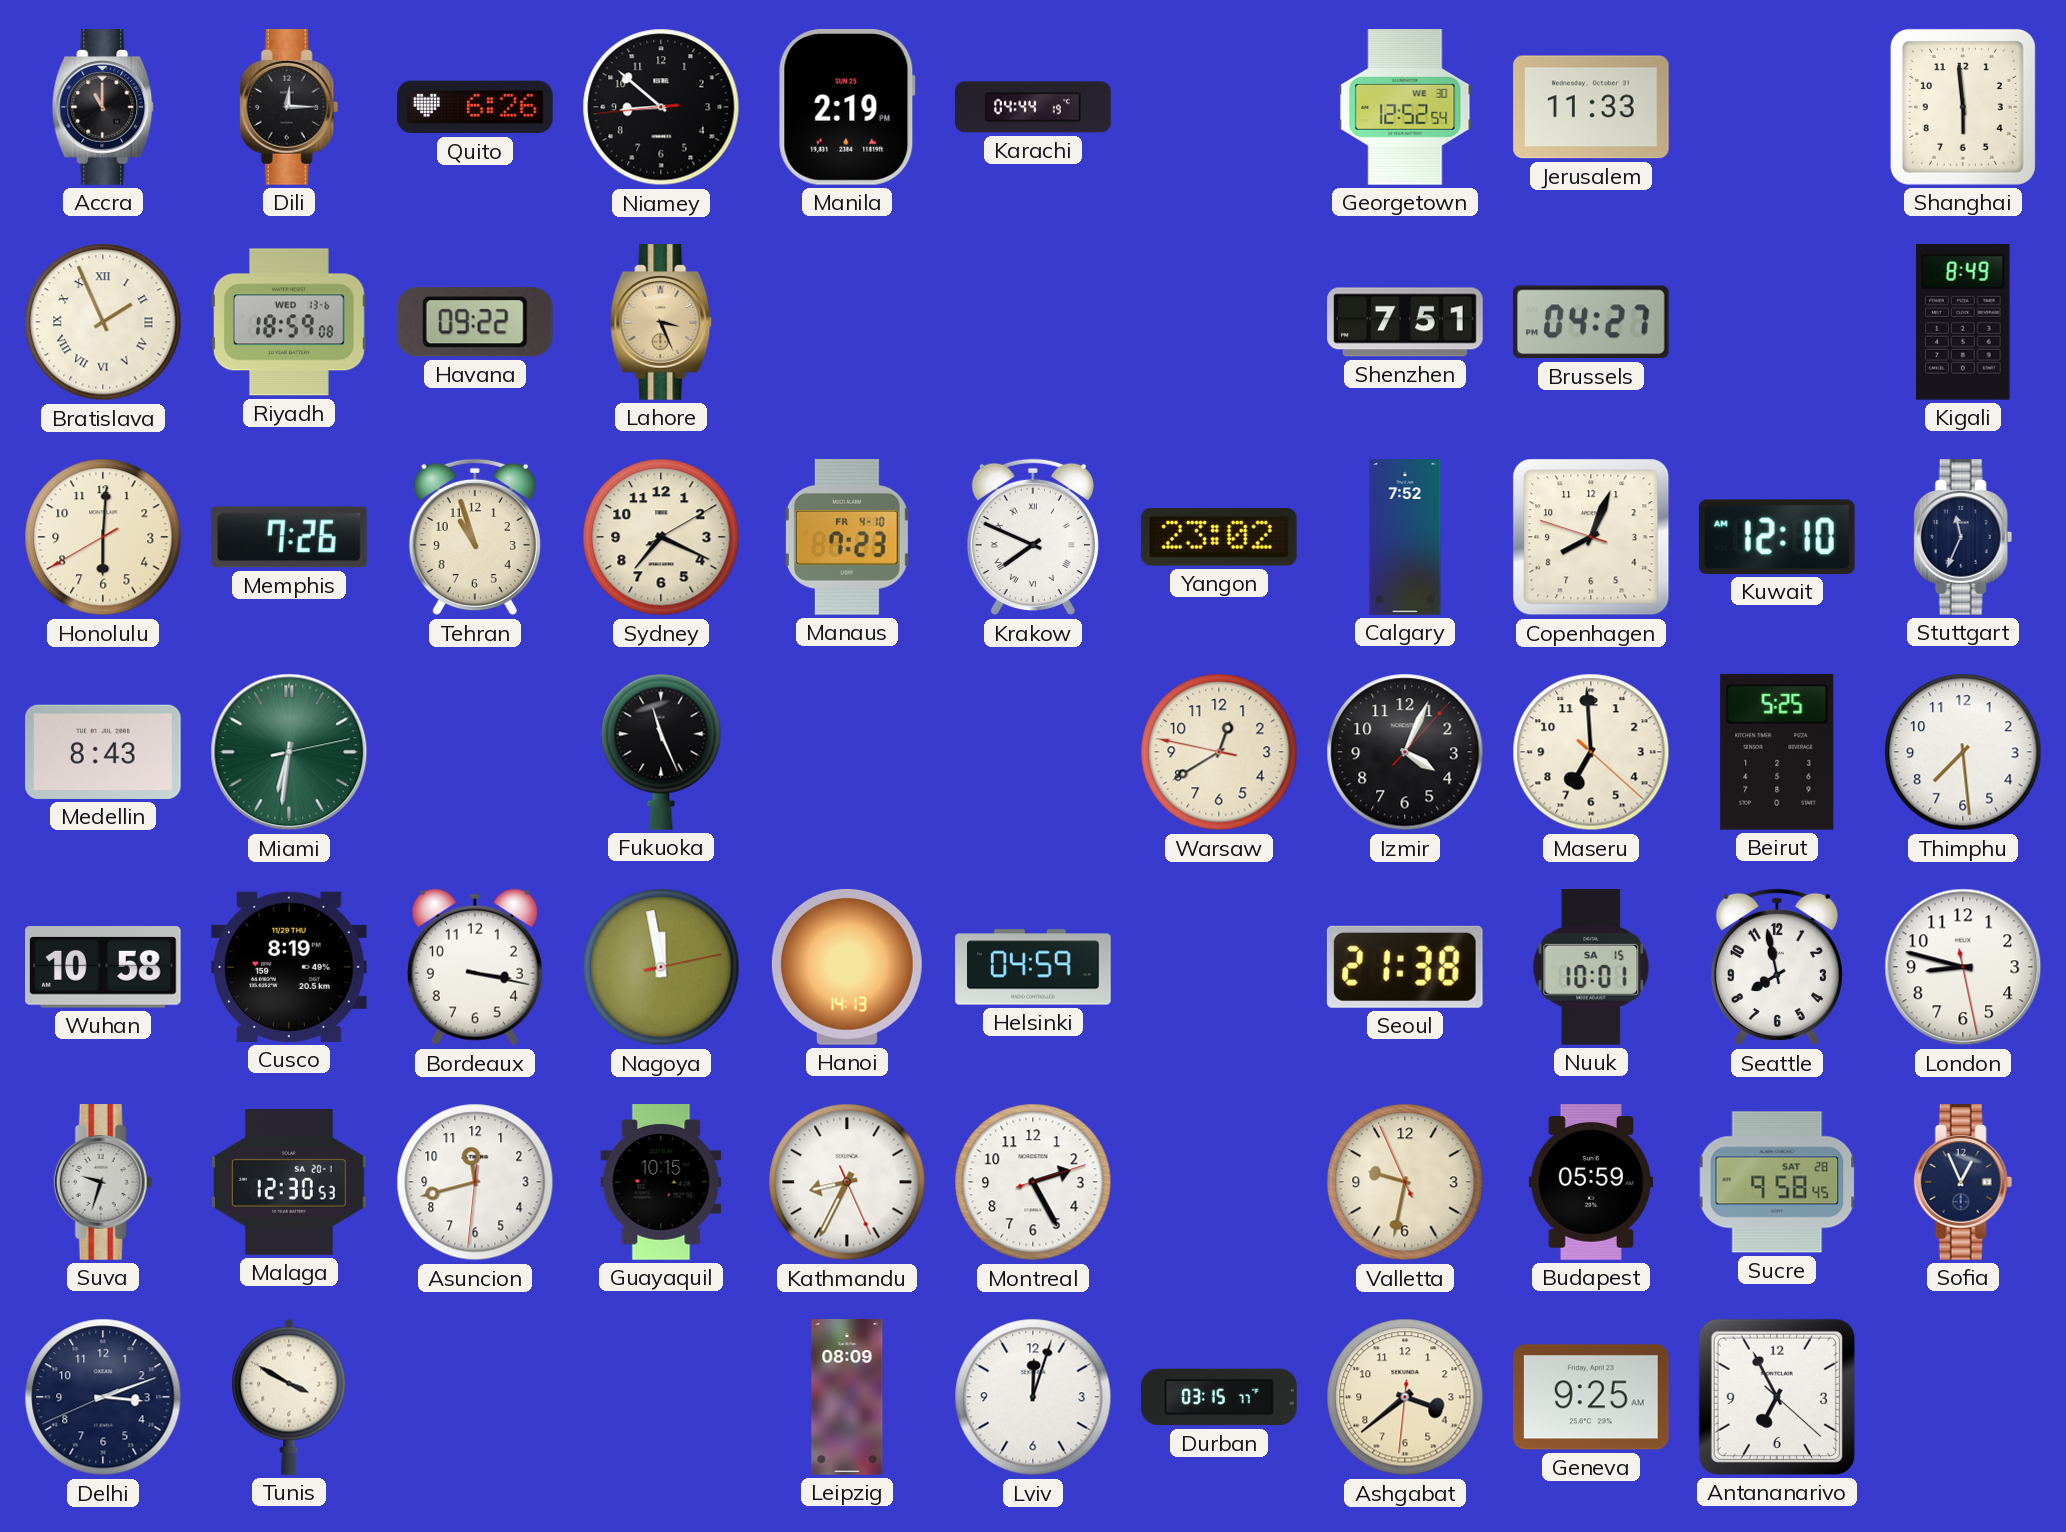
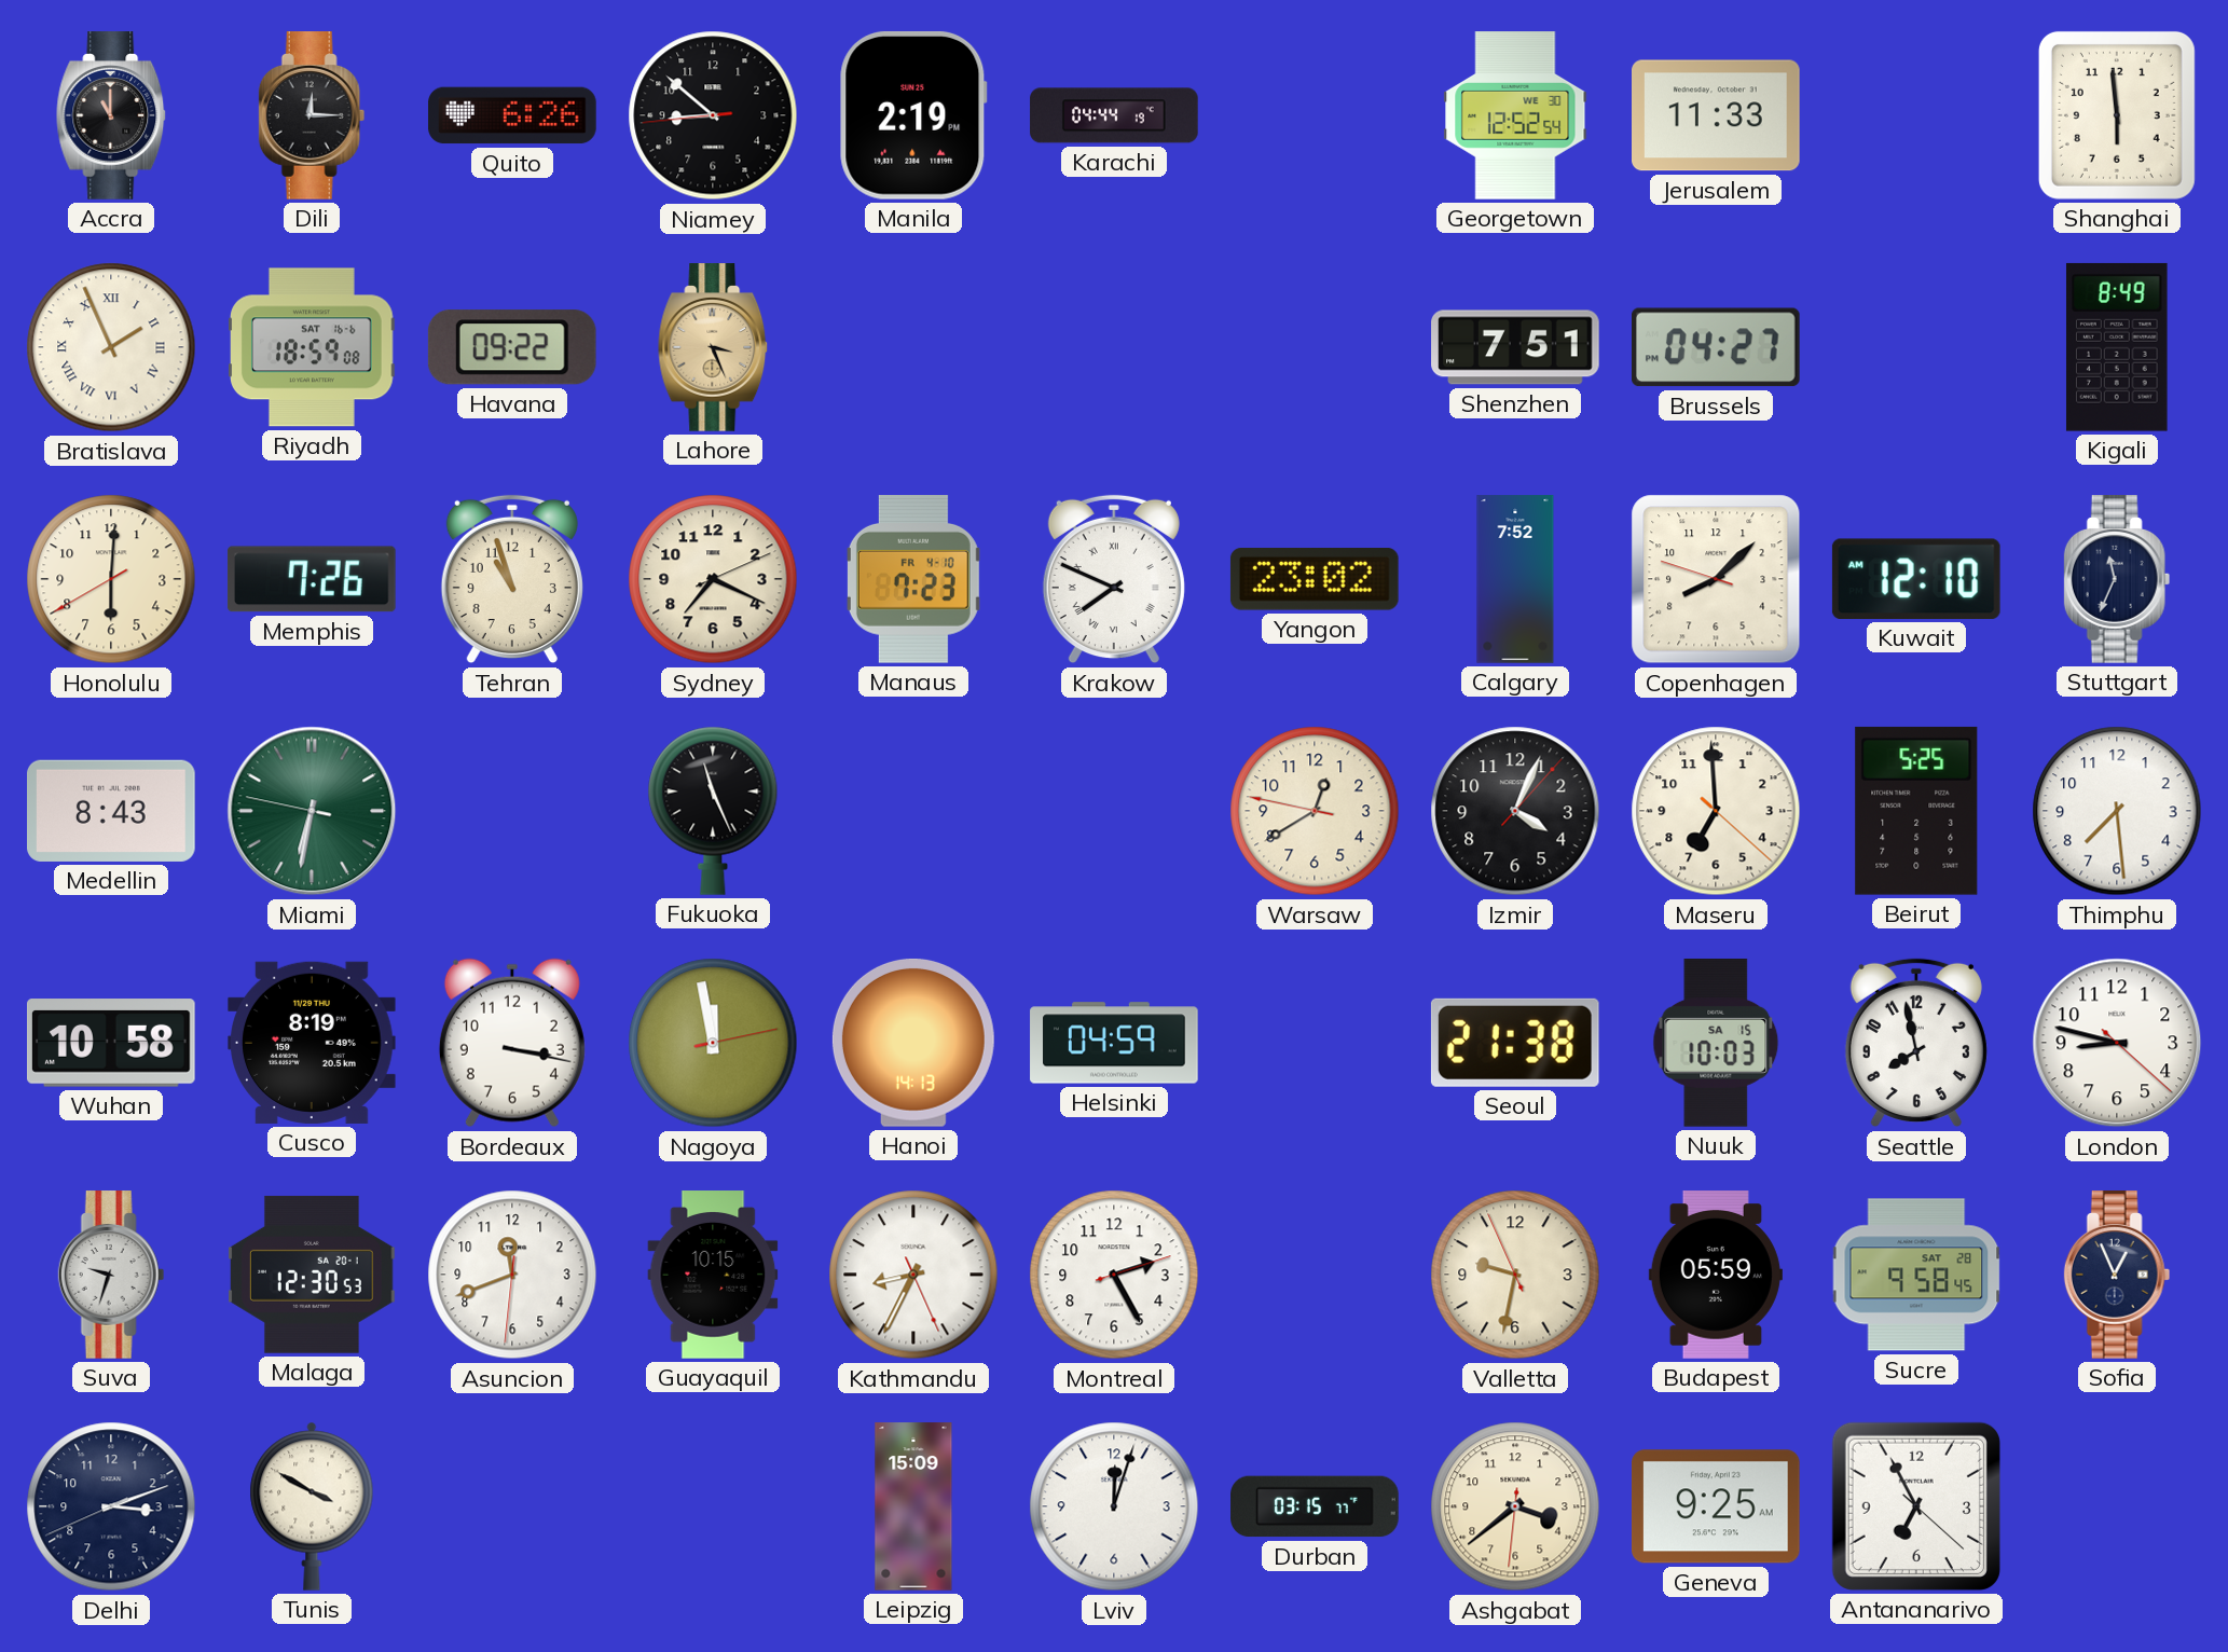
Riyadh date: WED 13-6 -> SAT 16-6 (313, 347)
Sydney: 7:19:10 -> 7:19:11 (713, 579)
Copenhagen: 8:03 -> 8:07 (1716, 579)
Miami: 6:31:13 -> 6:31:47 (312, 811)
Nuuk: 10:01 -> 10:03 (1716, 1044)
London: 8:47:28 -> 8:47:22 (2117, 1043)
Asuncion: 11:42 -> 11:41 (512, 1275)
Leipzig: 08:09 -> 15:09 (913, 1506)
